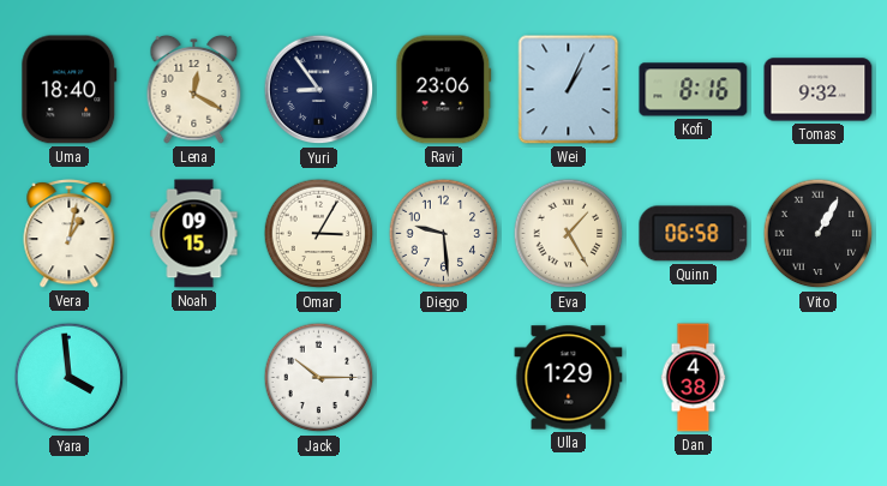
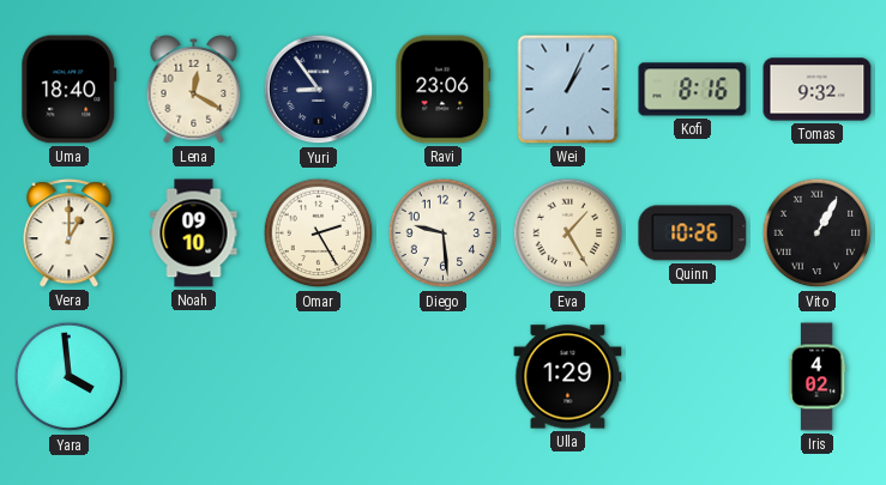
Vera: 1:02 -> 1:00 (70, 234)
Noah: 09:15 -> 09:10 (194, 234)
Omar: 3:05 -> 2:25 (319, 234)
Quinn: 06:58 -> 10:26 (693, 234)
Jack: 10:15 -> none (319, 378)
Dan: 4:38 -> none (694, 378)
Iris: none -> 4:02 (816, 377)
